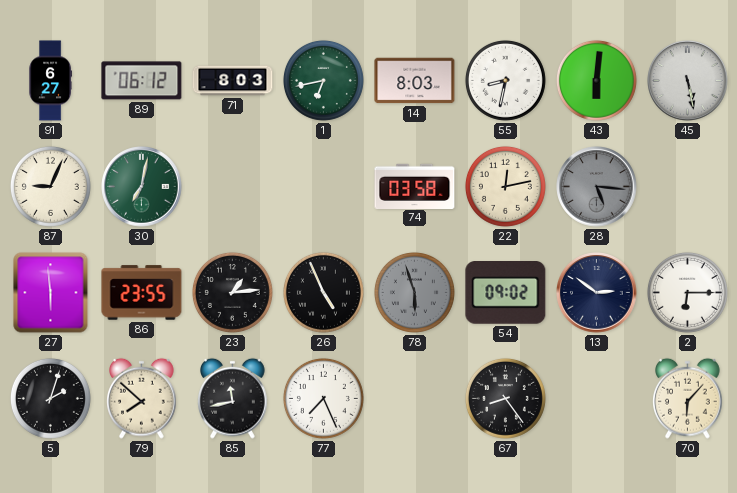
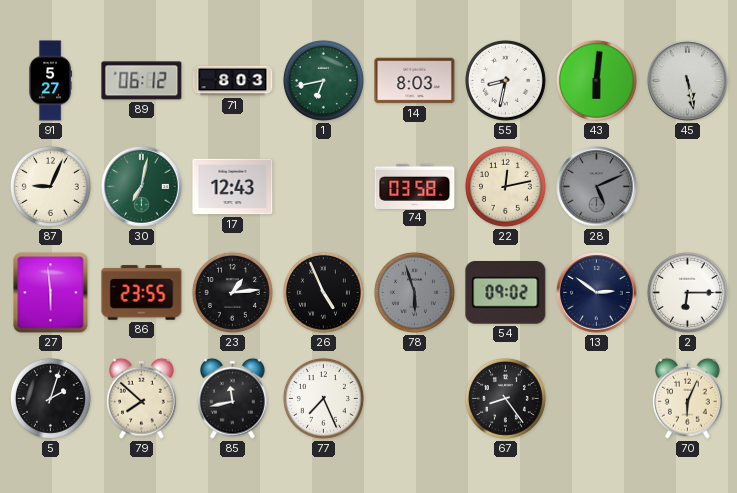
91: 6:27 -> 5:27 (50, 81)
17: none -> 12:43 (233, 187)
28: 5:16 -> 5:11 (597, 187)
70: 6:07 -> 6:04 (688, 398)
